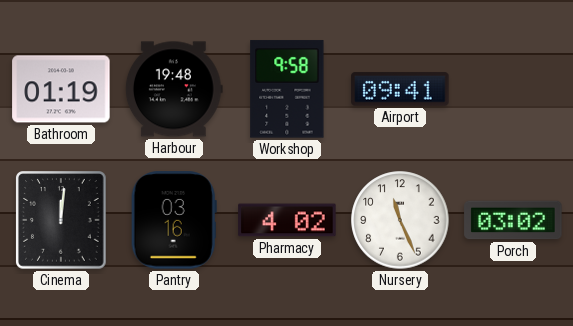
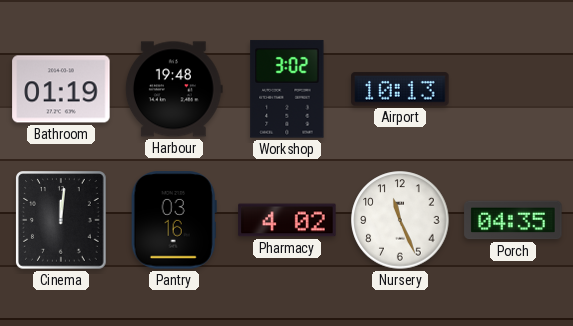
Workshop: 9:58 -> 3:02 (287, 89)
Airport: 09:41 -> 10:13 (400, 89)
Porch: 03:02 -> 04:35 (513, 220)
